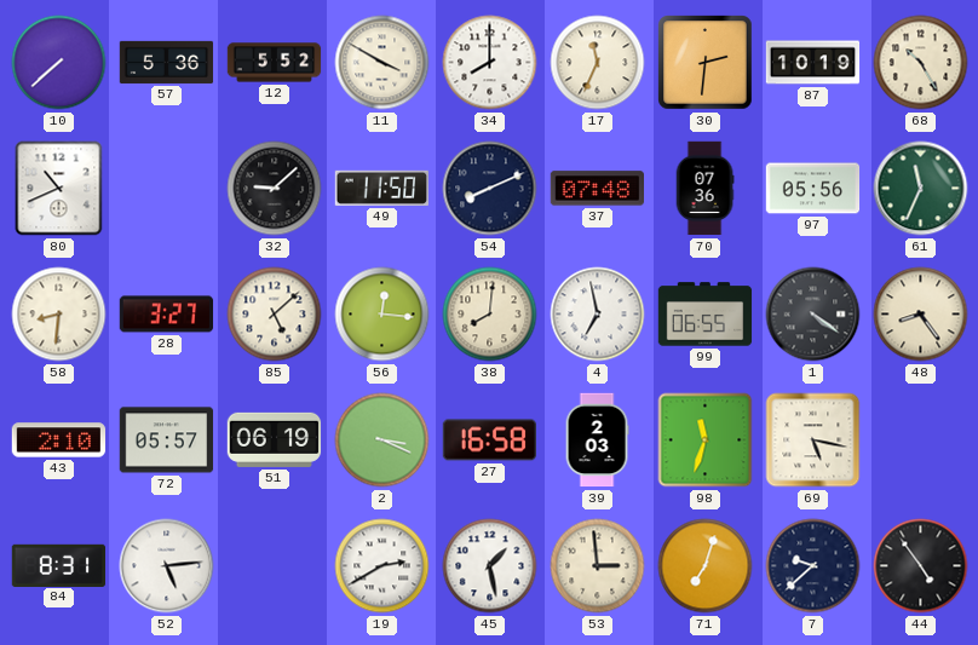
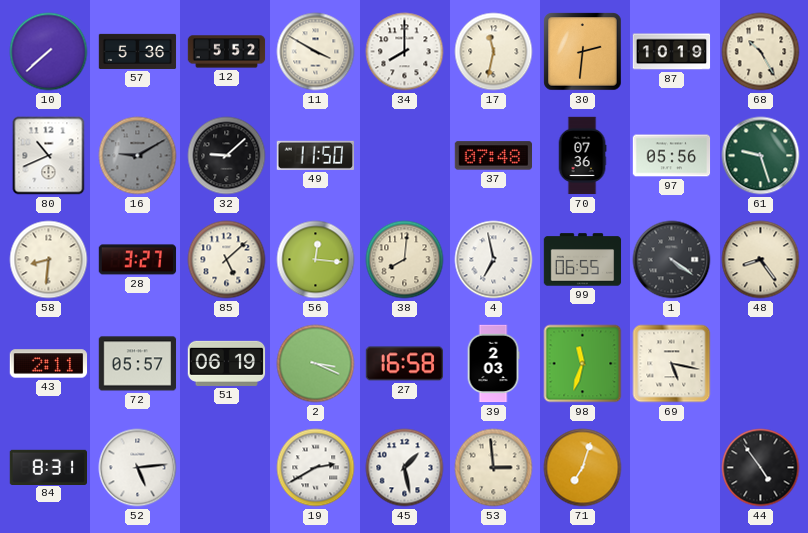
17: 11:34 -> 11:32 (494, 52)
16: none -> 9:10 (138, 156)
54: 8:11 -> none (490, 189)
61: 11:34 -> 9:27 (761, 156)
43: 2:10 -> 2:11 (49, 364)
7: 9:38 -> none (813, 566)
